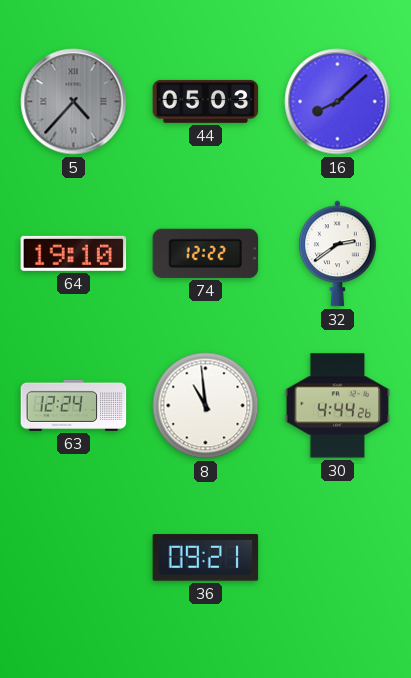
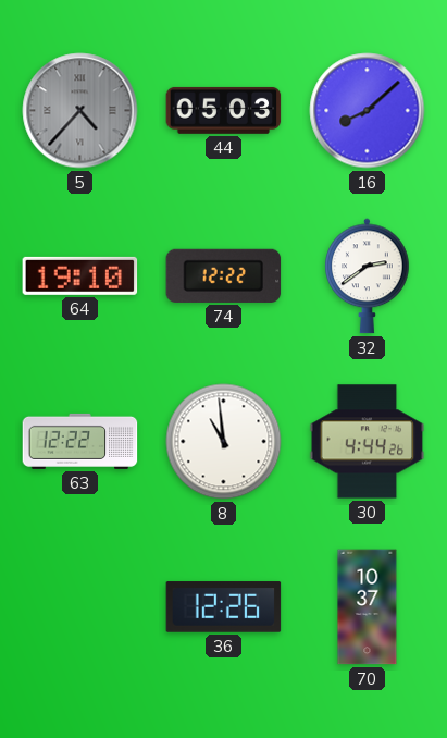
63: 12:24 -> 12:22 (80, 441)
36: 09:21 -> 12:26 (224, 607)
70: none -> 10:37 (368, 607)
